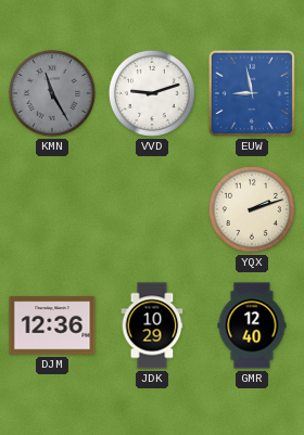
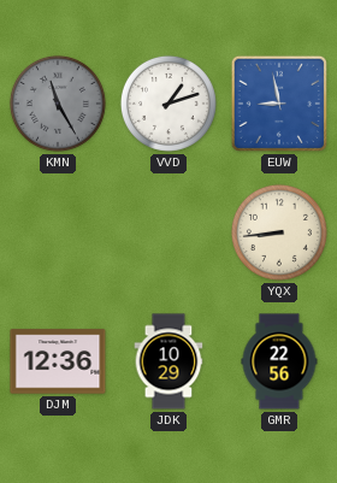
VVD: 9:12 -> 1:12 (168, 104)
YQX: 2:12 -> 8:44 (279, 232)
GMR: 12:40 -> 22:56 (279, 361)
